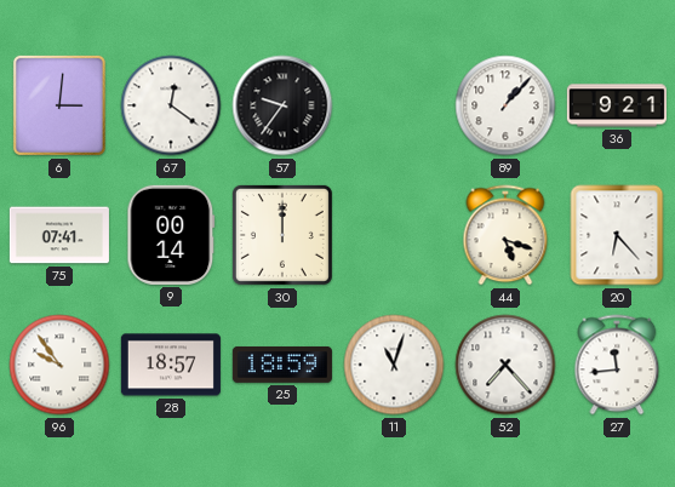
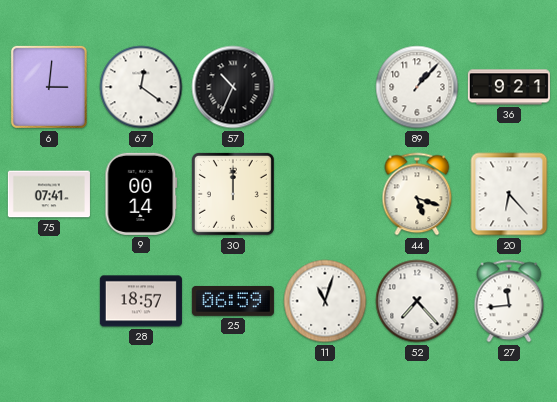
57: 9:36 -> 10:34 (233, 87)
96: 9:54 -> none (59, 365)
25: 18:59 -> 06:59 (233, 301)
